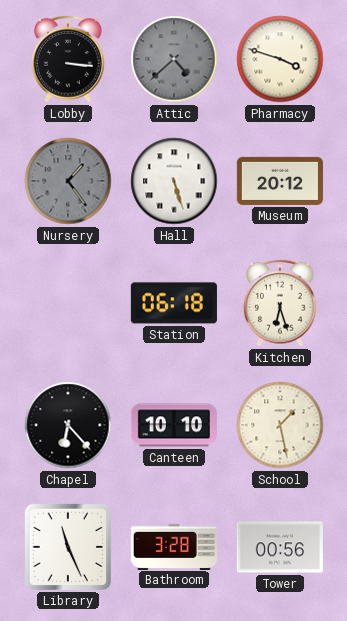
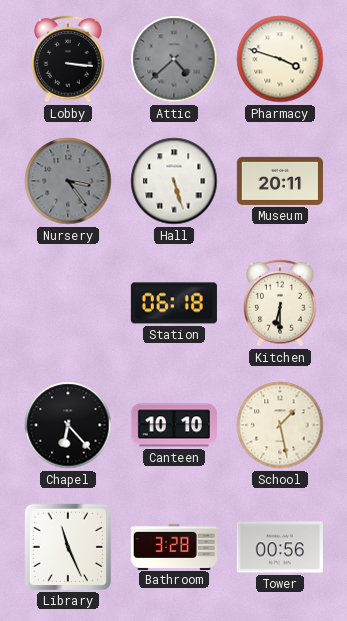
Nursery: 1:24 -> 3:24 (68, 181)
Museum: 20:12 -> 20:11 (280, 181)
Kitchen: 6:27 -> 6:30 (281, 303)
